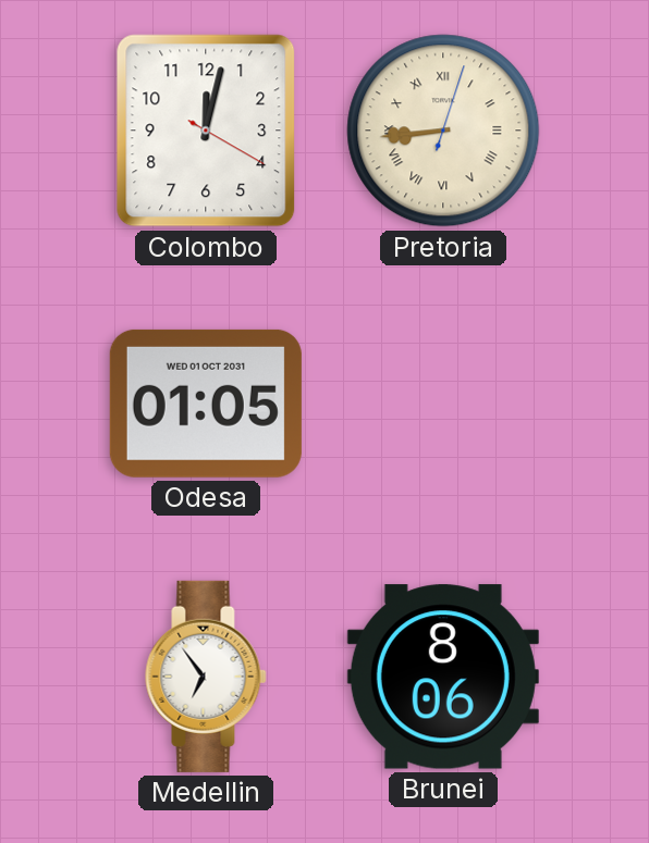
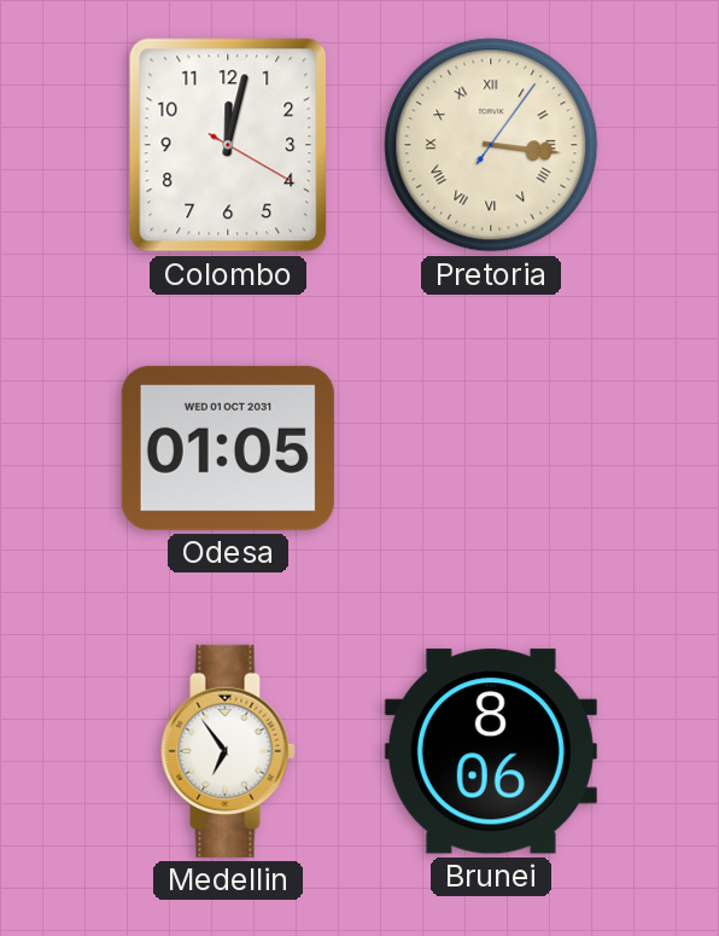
Pretoria: 8:44 -> 3:16 (491, 145)
